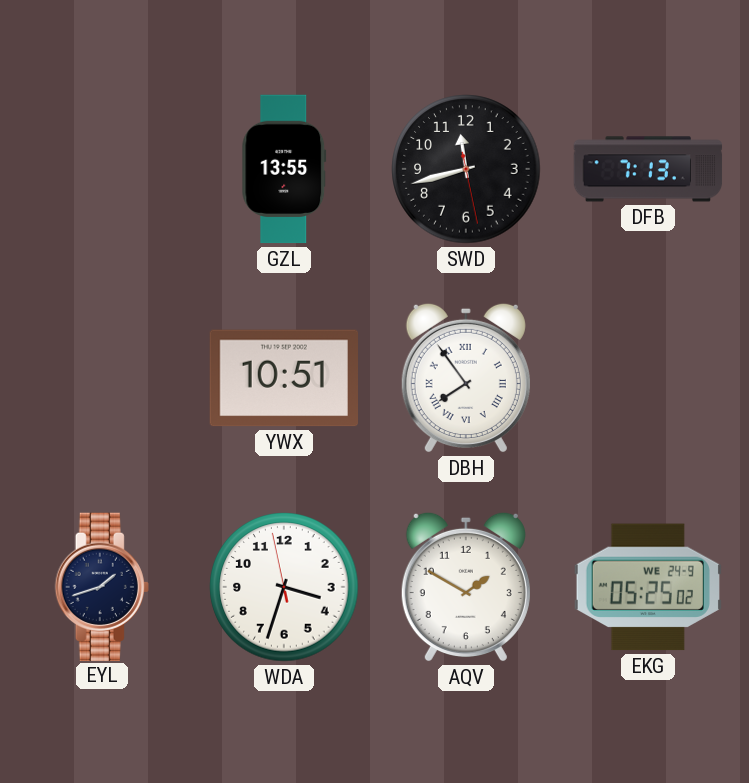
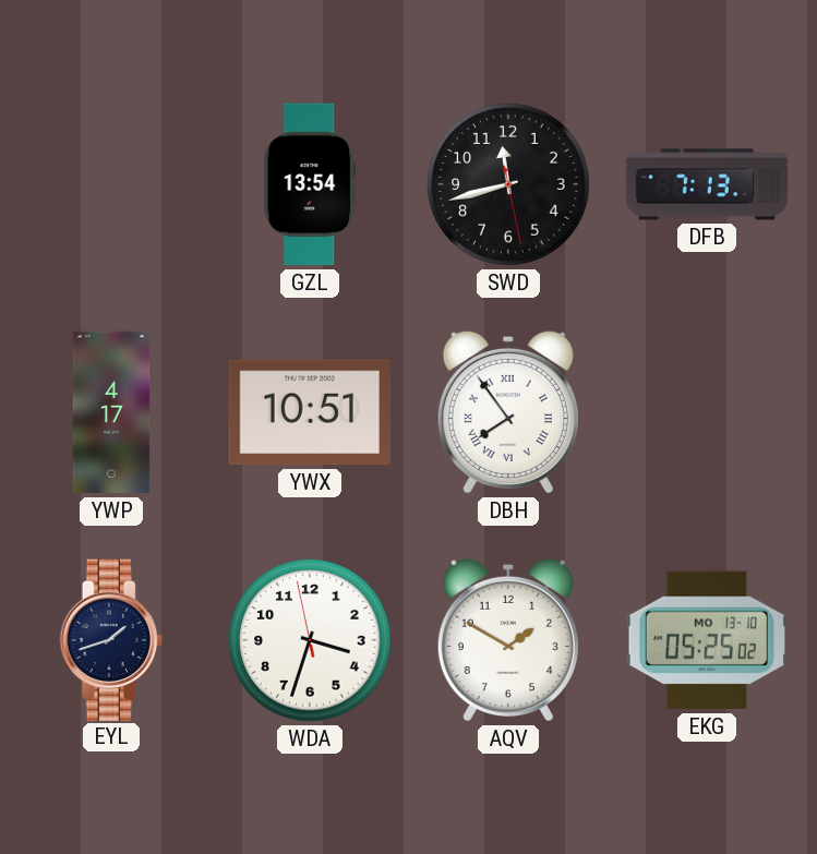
GZL: 13:55 -> 13:54 (310, 184)
YWP: none -> 4:17 (111, 412)
EKG date: WE 24-9 -> MO 13-10 (707, 640)
